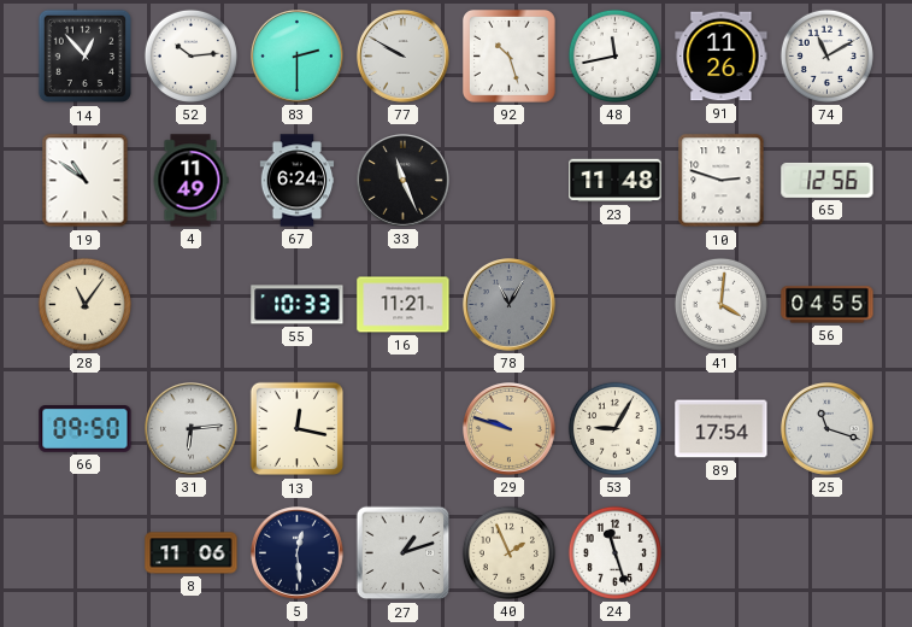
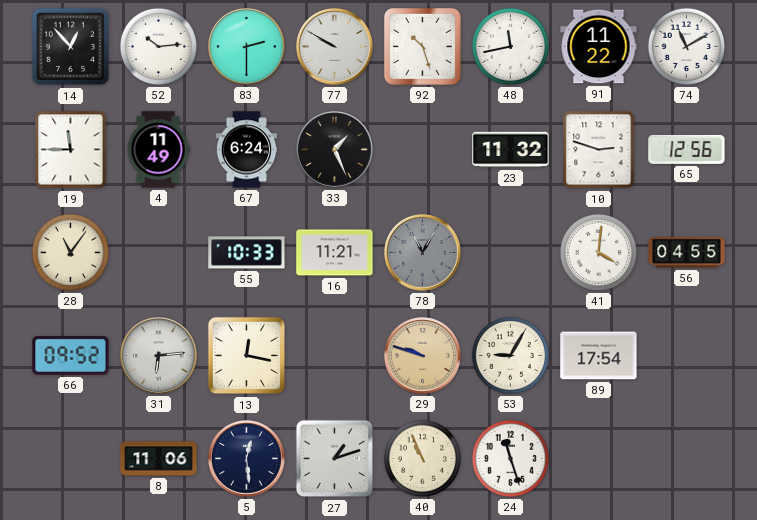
91: 11:26 -> 11:22 (599, 47)
19: 10:51 -> 11:45 (71, 150)
33: 11:26 -> 1:26 (335, 150)
23: 11:48 -> 11:32 (511, 150)
66: 09:50 -> 09:52 (71, 356)
25: 11:18 -> none (828, 429)
40: 1:56 -> 10:56 (422, 458)
